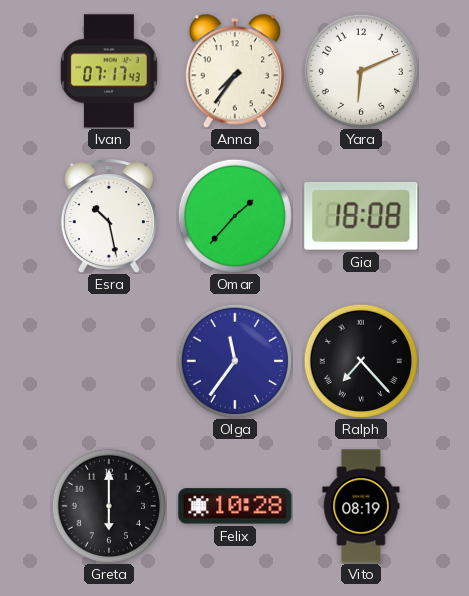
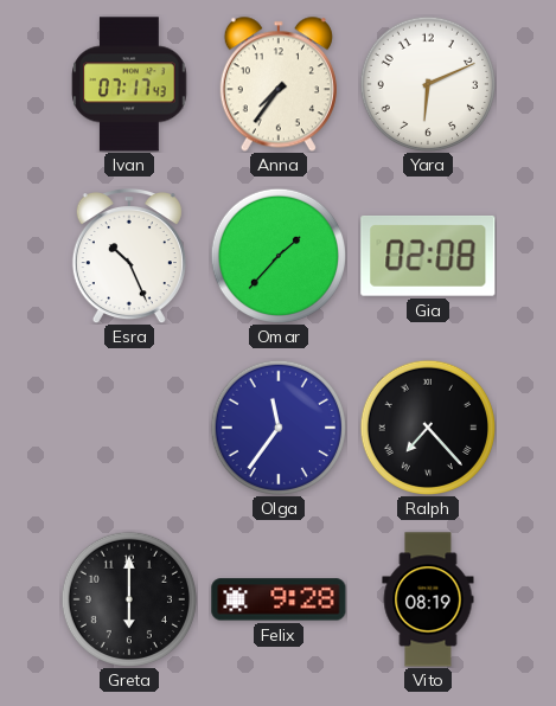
Esra: 10:28 -> 10:26 (129, 257)
Gia: 18:08 -> 02:08 (428, 256)
Felix: 10:28 -> 9:28 (279, 599)
